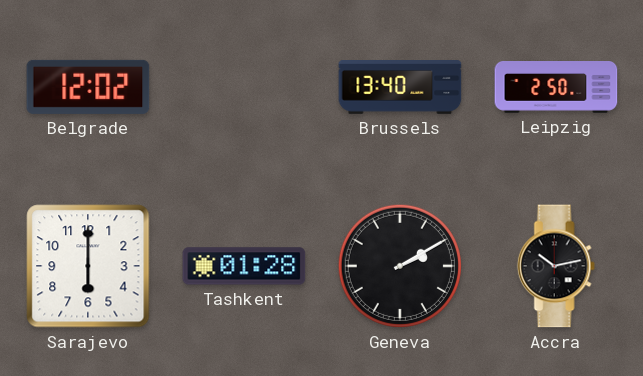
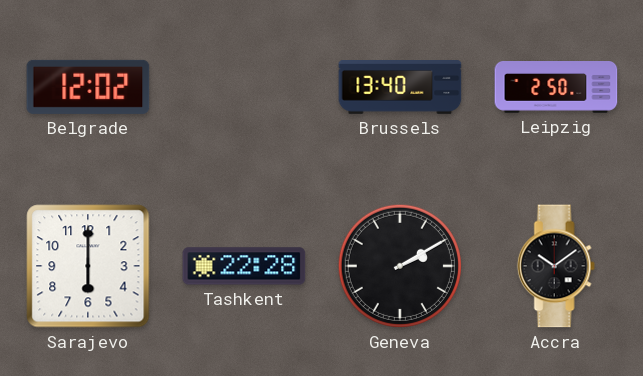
Tashkent: 01:28 -> 22:28 (244, 266)
Accra: 10:13 -> 10:09 (556, 266)
